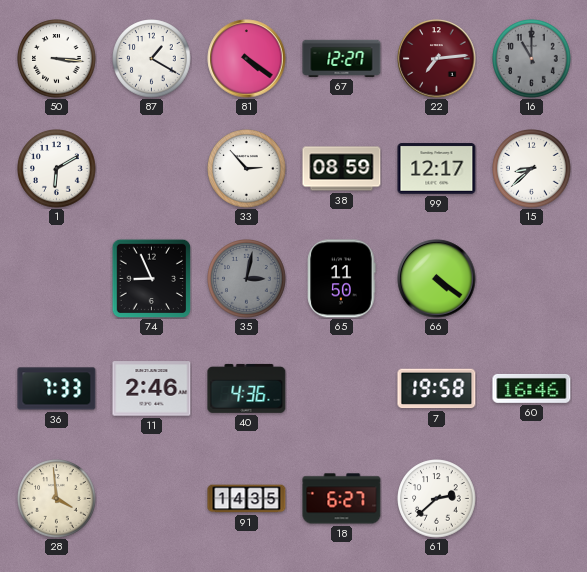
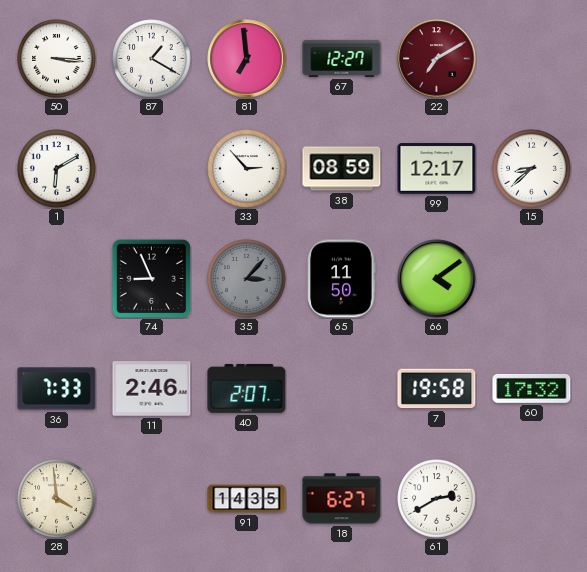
81: 4:21 -> 6:59 (247, 59)
22: 7:14 -> 7:10 (437, 59)
16: 11:00 -> none (532, 59)
35: 3:02 -> 3:07 (247, 279)
66: 4:21 -> 4:09 (437, 279)
40: 4:36 -> 2:07 (247, 388)
60: 16:46 -> 17:32 (532, 388)
61: 2:38 -> 2:40 (437, 499)
